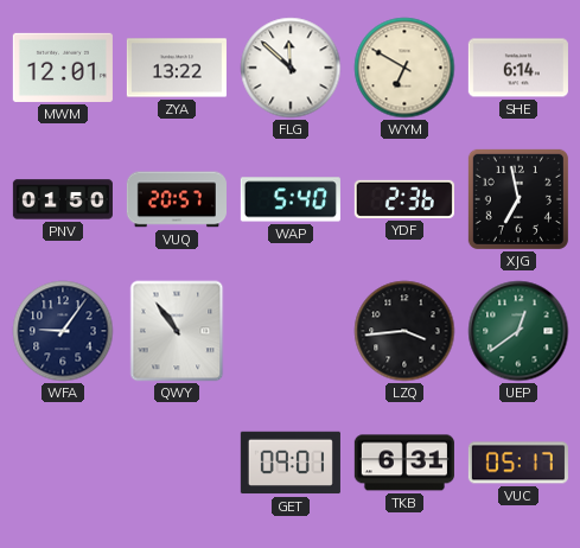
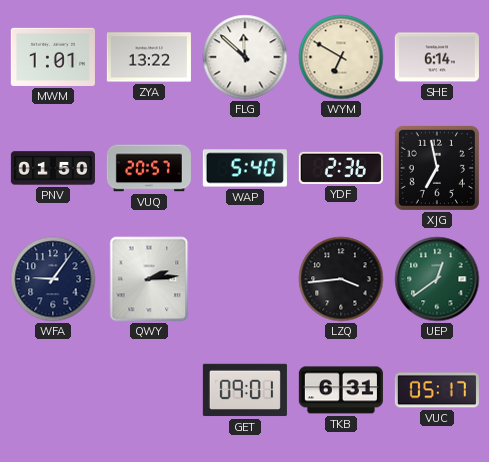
MWM: 12:01 -> 1:01 (53, 57)
QWY: 10:54 -> 2:14 (149, 279)
